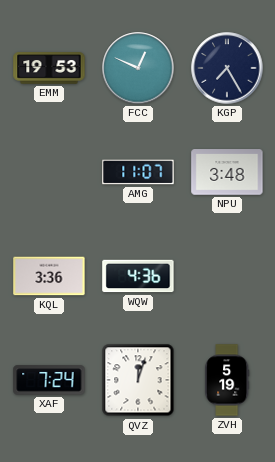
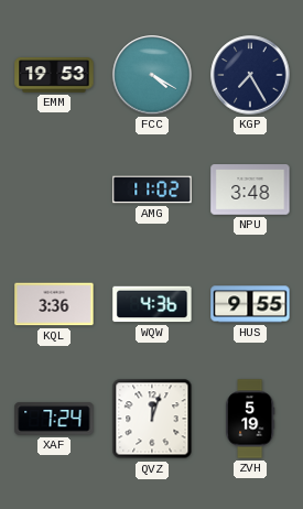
FCC: 12:49 -> 4:20 (152, 75)
AMG: 11:07 -> 11:02 (152, 189)
HUS: none -> 9:55 (250, 304)
